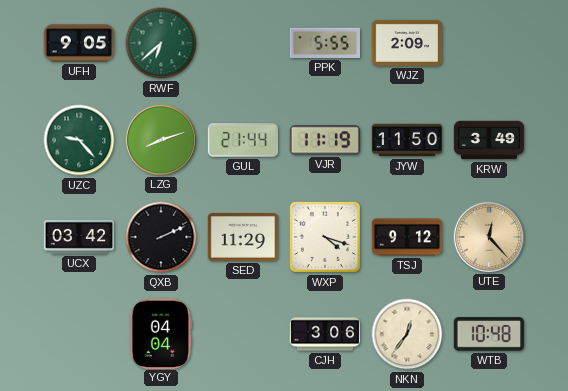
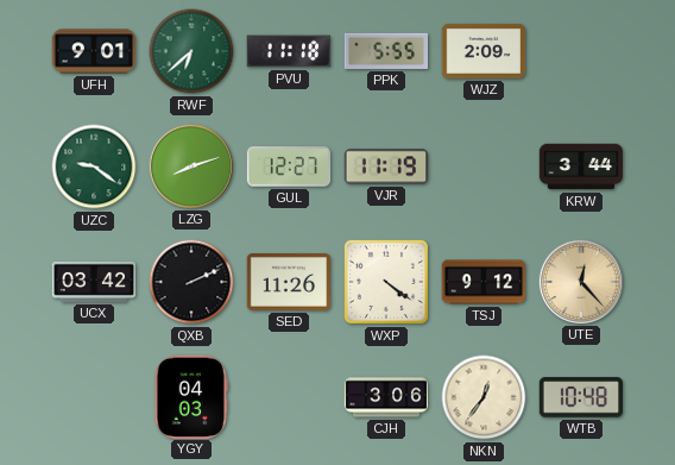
UFH: 9:05 -> 9:01 (94, 51)
PVU: none -> 11:18 (288, 51)
UZC: 9:23 -> 9:21 (94, 166)
GUL: 21:44 -> 12:27 (289, 166)
JYW: 11:50 -> none (407, 140)
KRW: 3:49 -> 3:44 (581, 166)
SED: 11:29 -> 11:26 (289, 283)
WXP: 4:18 -> 4:21 (386, 282)
YGY: 04:04 -> 04:03 (191, 396)
